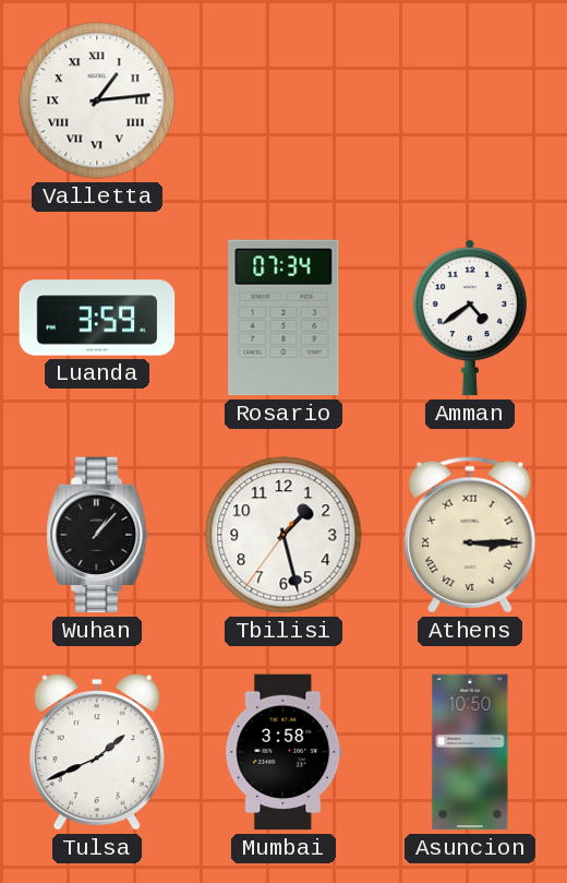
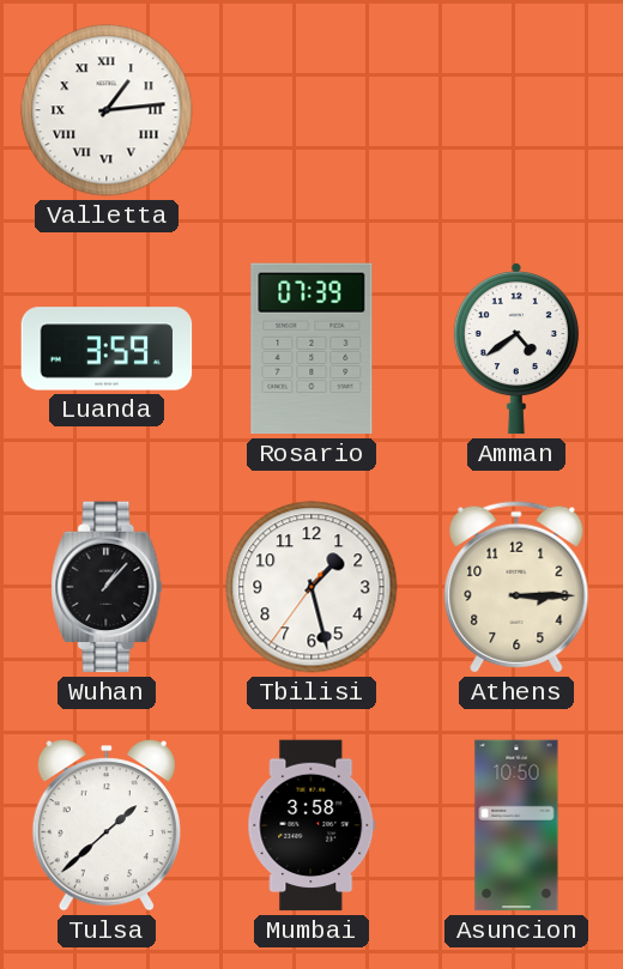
Rosario: 07:34 -> 07:39 (311, 349)
Athens numerals: Roman -> Arabic (516, 587)
Tulsa: 1:41 -> 1:38 (107, 826)
